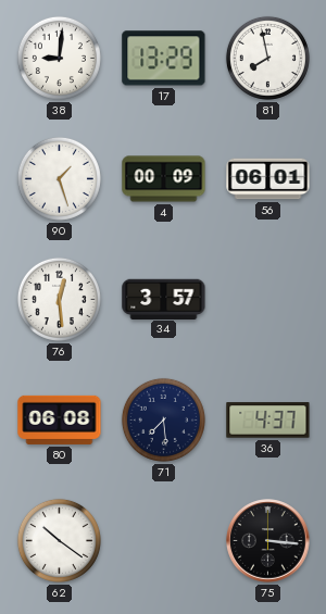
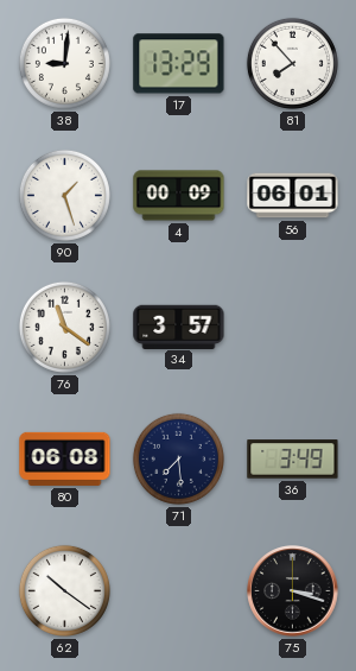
81: 7:58 -> 7:53 (292, 63)
76: 12:29 -> 11:21 (64, 327)
36: 4:37 -> 3:49 (293, 460)
75: 3:16 -> 3:18 (293, 591)
